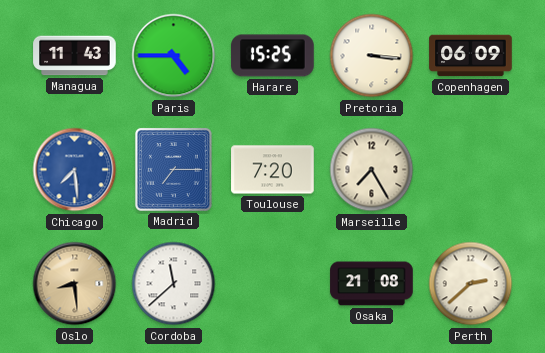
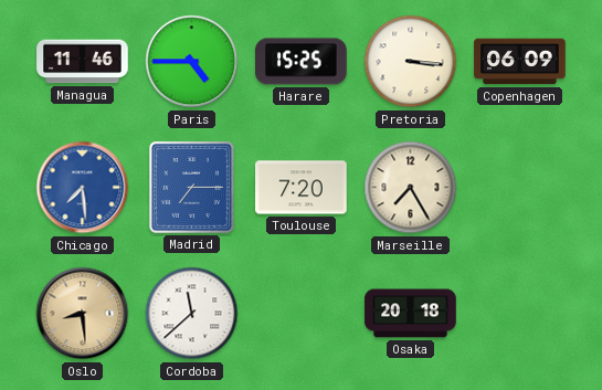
Managua: 11:43 -> 11:46 (83, 62)
Osaka: 21:08 -> 20:18 (411, 314)
Perth: 2:38 -> none (471, 284)
